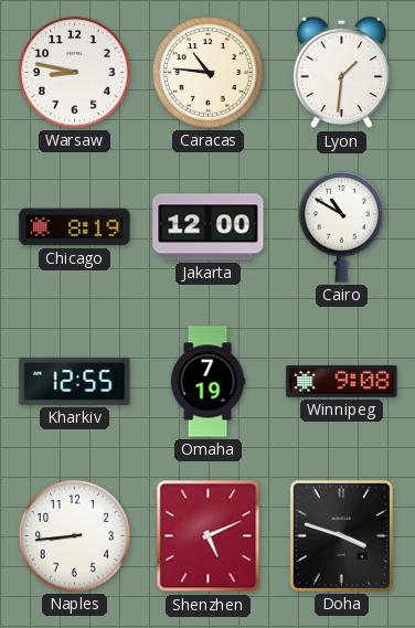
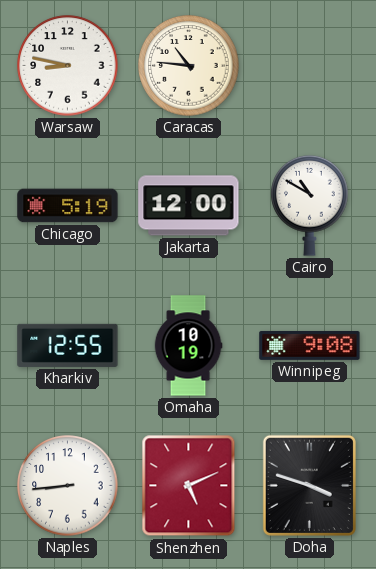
Lyon: 1:31 -> none (341, 73)
Chicago: 8:19 -> 5:19 (68, 206)
Omaha: 7:19 -> 10:19 (188, 346)
